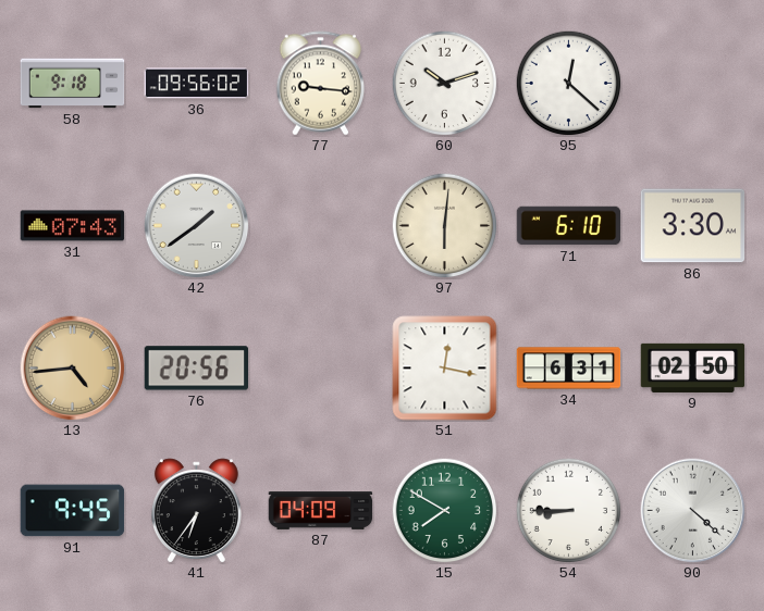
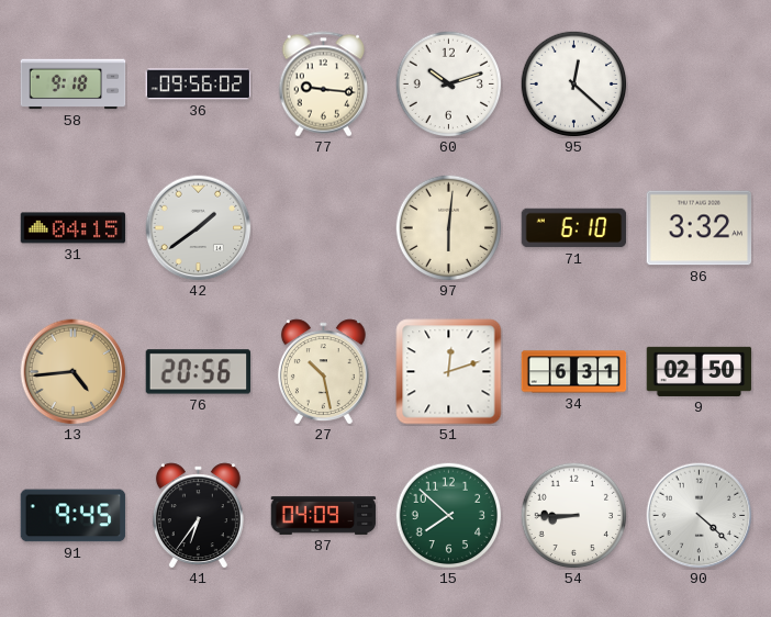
31: 07:43 -> 04:15 (74, 228)
86: 3:30 -> 3:32 (700, 228)
27: none -> 10:28 (323, 372)
51: 12:17 -> 12:12 (449, 372)
15: 7:50 -> 7:52 (448, 515)
